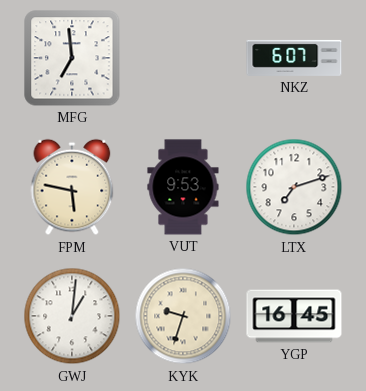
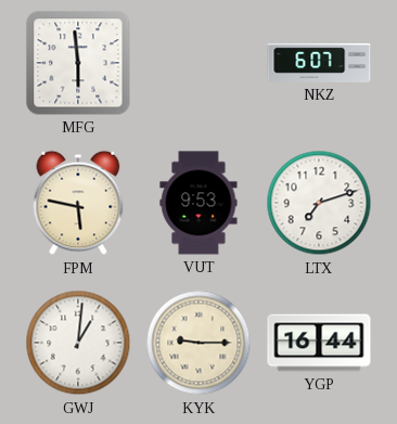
MFG: 6:59 -> 5:59 (78, 63)
KYK: 9:33 -> 9:15 (198, 343)
YGP: 16:45 -> 16:44 (319, 343)
